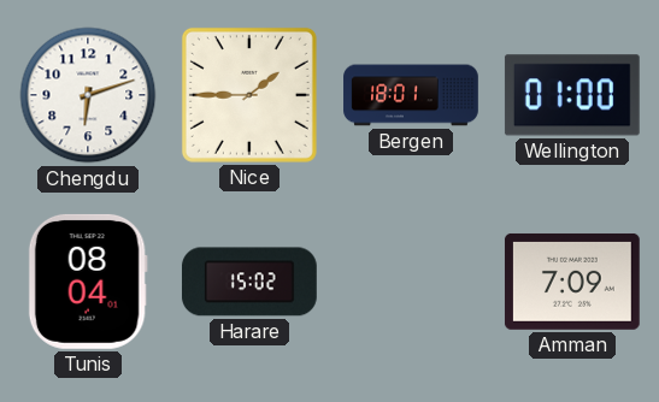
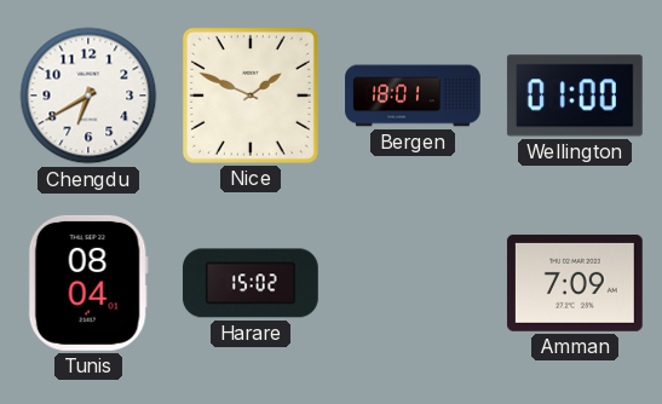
Chengdu: 6:12 -> 6:40 (88, 96)
Nice: 1:45 -> 1:49 (251, 96)
